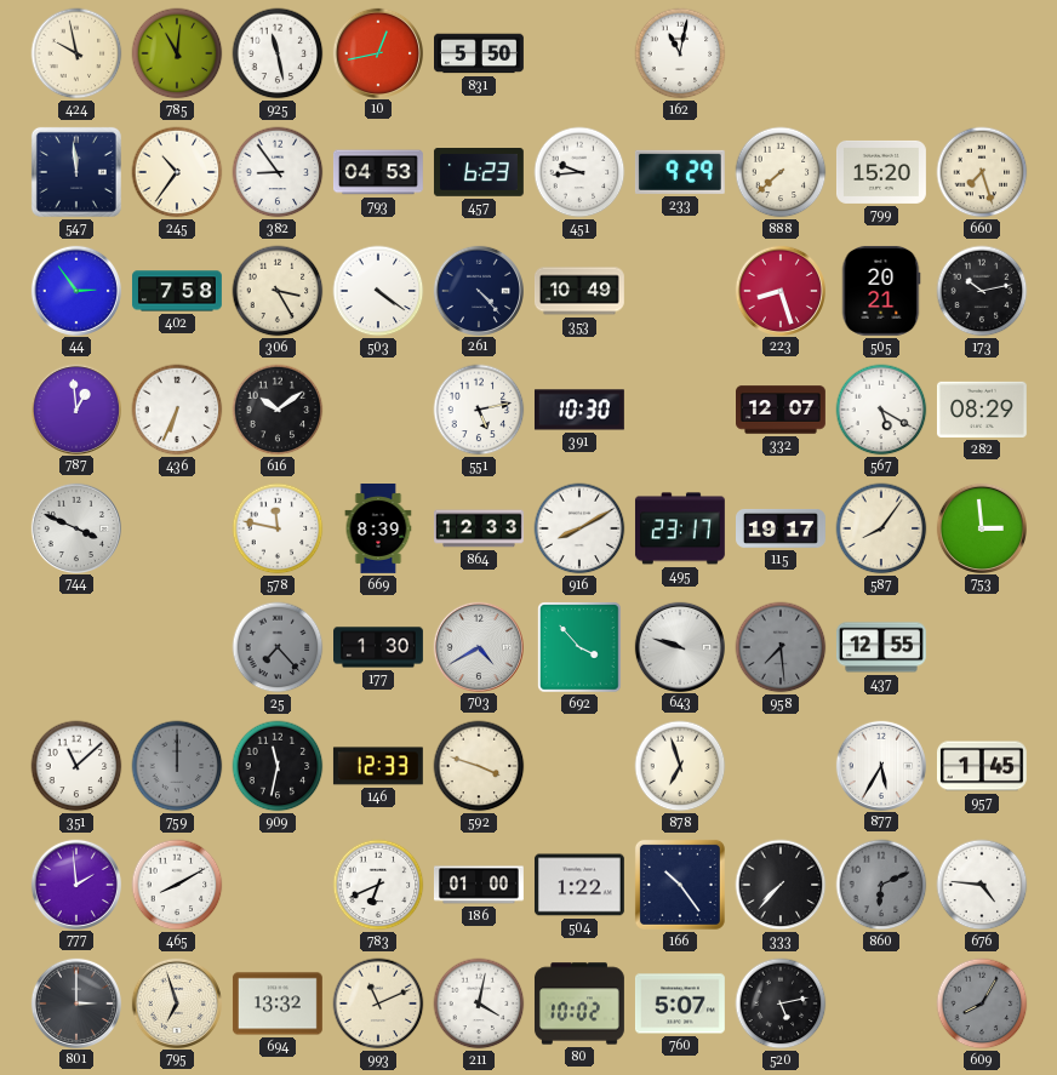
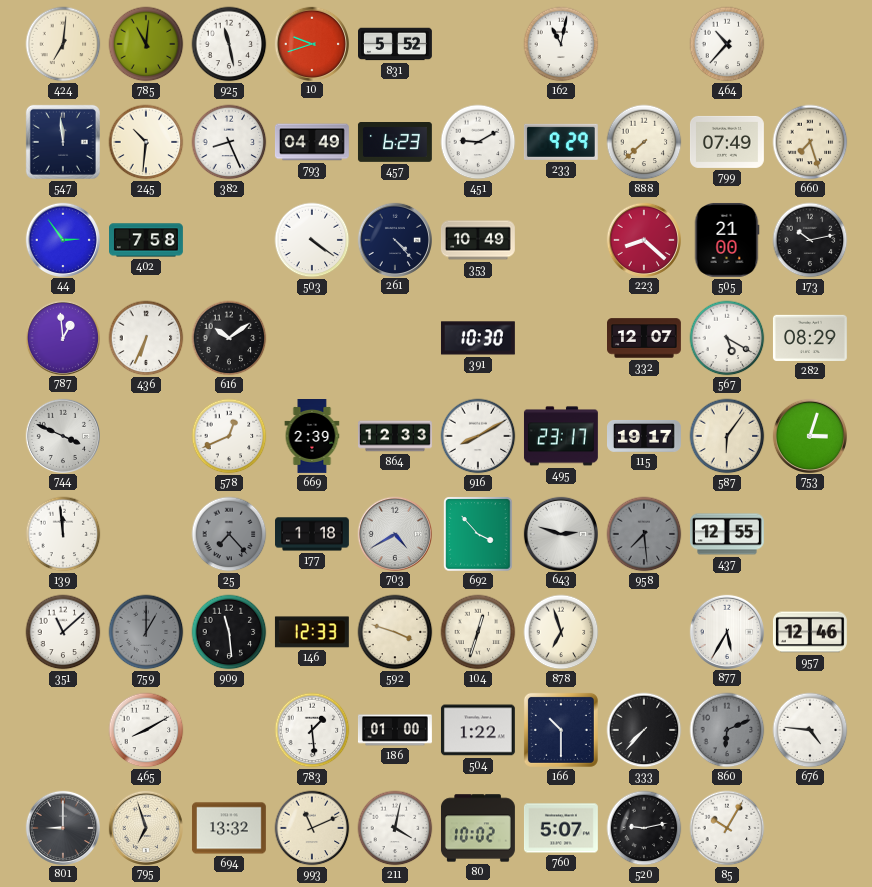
424: 9:58 -> 7:01 (63, 44)
10: 12:43 -> 9:42 (311, 43)
831: 5:50 -> 5:52 (396, 44)
464: none -> 10:37 (727, 44)
245: 10:36 -> 10:31 (146, 142)
382: 8:54 -> 8:26 (229, 142)
793: 04:53 -> 04:49 (312, 142)
451: 9:44 -> 9:10 (478, 142)
799: 15:20 -> 07:49 (727, 142)
306: 3:25 -> none (278, 291)
223: 8:27 -> 8:22 (643, 239)
505: 20:21 -> 21:00 (727, 240)
551: 5:13 -> none (479, 410)
578: 11:47 -> 12:41 (229, 436)
669: 8:39 -> 2:39 (312, 437)
587: 8:06 -> 6:06 (727, 436)
753: 2:59 -> 3:03 (809, 435)
139: none -> 11:59 (63, 534)
177: 1:30 -> 1:18 (313, 534)
643: 9:48 -> 2:48 (560, 533)
759: 12:00 -> 1:00 (146, 632)
909: 11:32 -> 11:29 (229, 632)
104: none -> 12:33 (478, 632)
957: 1:45 -> 12:46 (810, 632)
777: 1:59 -> none (75, 884)
783: 6:41 -> 1:29 (312, 730)
166: 10:24 -> 10:30 (561, 730)
801: 3:00 -> 9:00 (62, 827)
520: 5:13 -> 9:13 (644, 828)
85: none -> 10:05 (727, 828)
609: 8:05 -> none (982, 1003)
